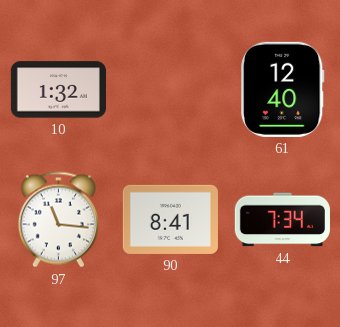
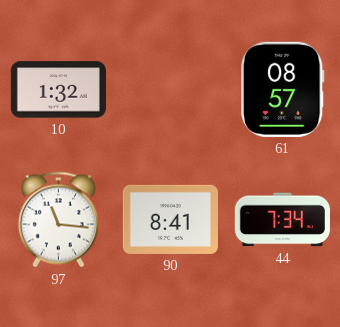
61: 12:40 -> 08:57 (283, 89)
